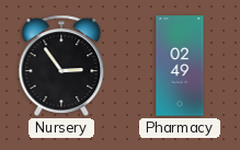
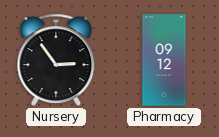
Pharmacy: 02:49 -> 09:12 (164, 60)
